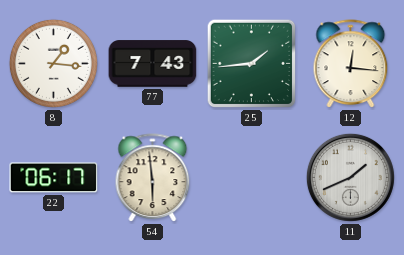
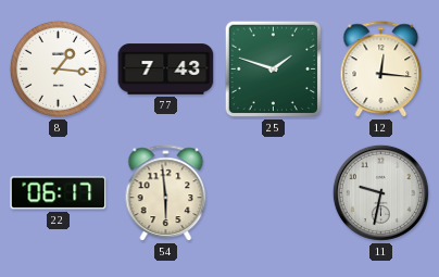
25: 1:44 -> 1:48 (274, 70)
11: 1:41 -> 9:32 (380, 192)
